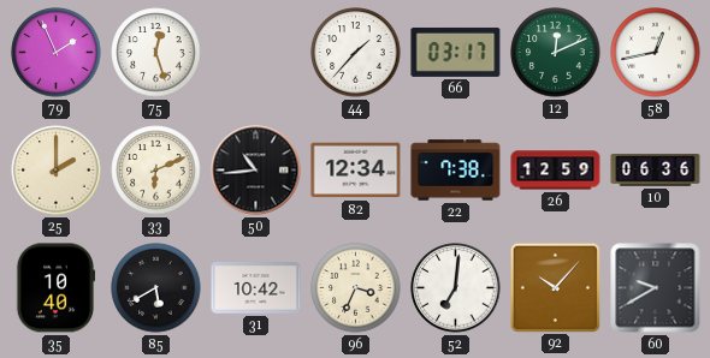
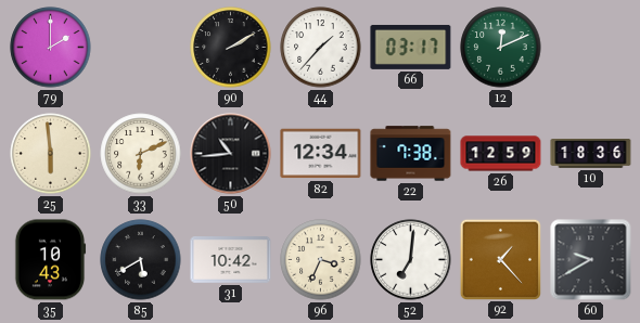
79: 1:56 -> 2:00 (51, 48)
75: 12:27 -> none (156, 53)
90: none -> 2:10 (231, 48)
58: 12:43 -> none (656, 53)
25: 2:00 -> 5:59 (51, 154)
10: 06:36 -> 18:36 (591, 154)
35: 10:40 -> 10:43 (50, 260)
92: 10:07 -> 1:23 (500, 259)
